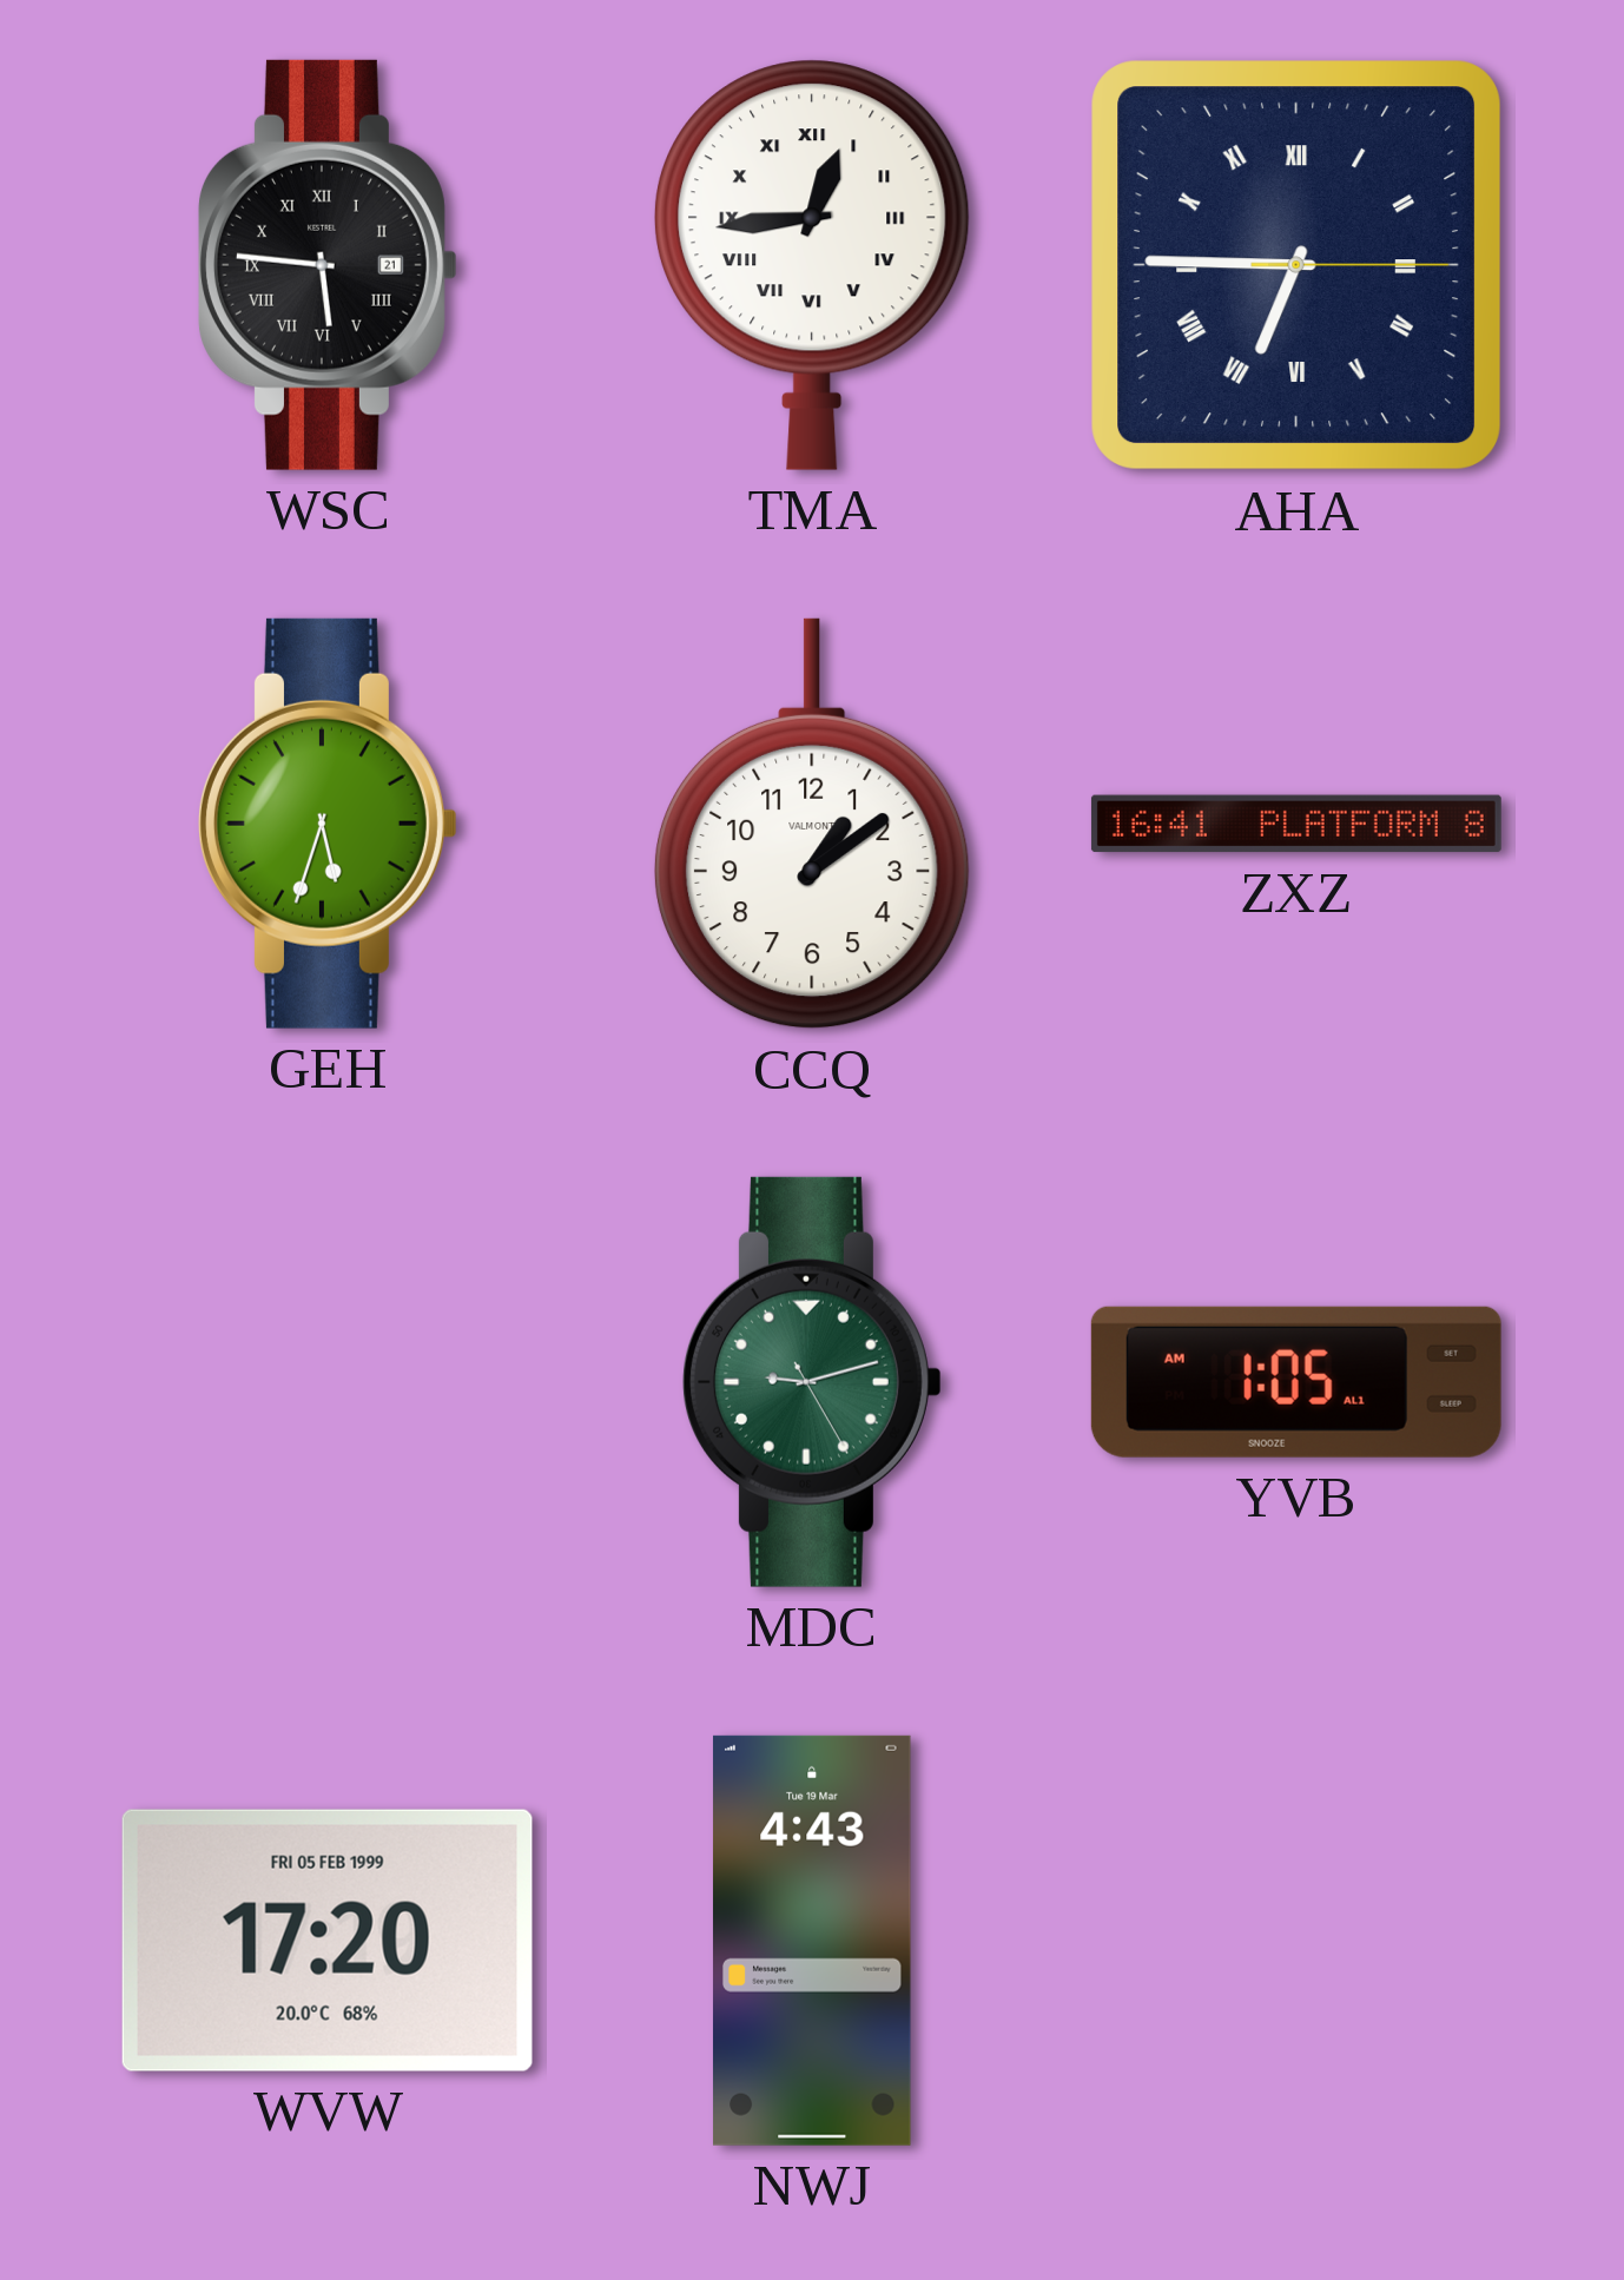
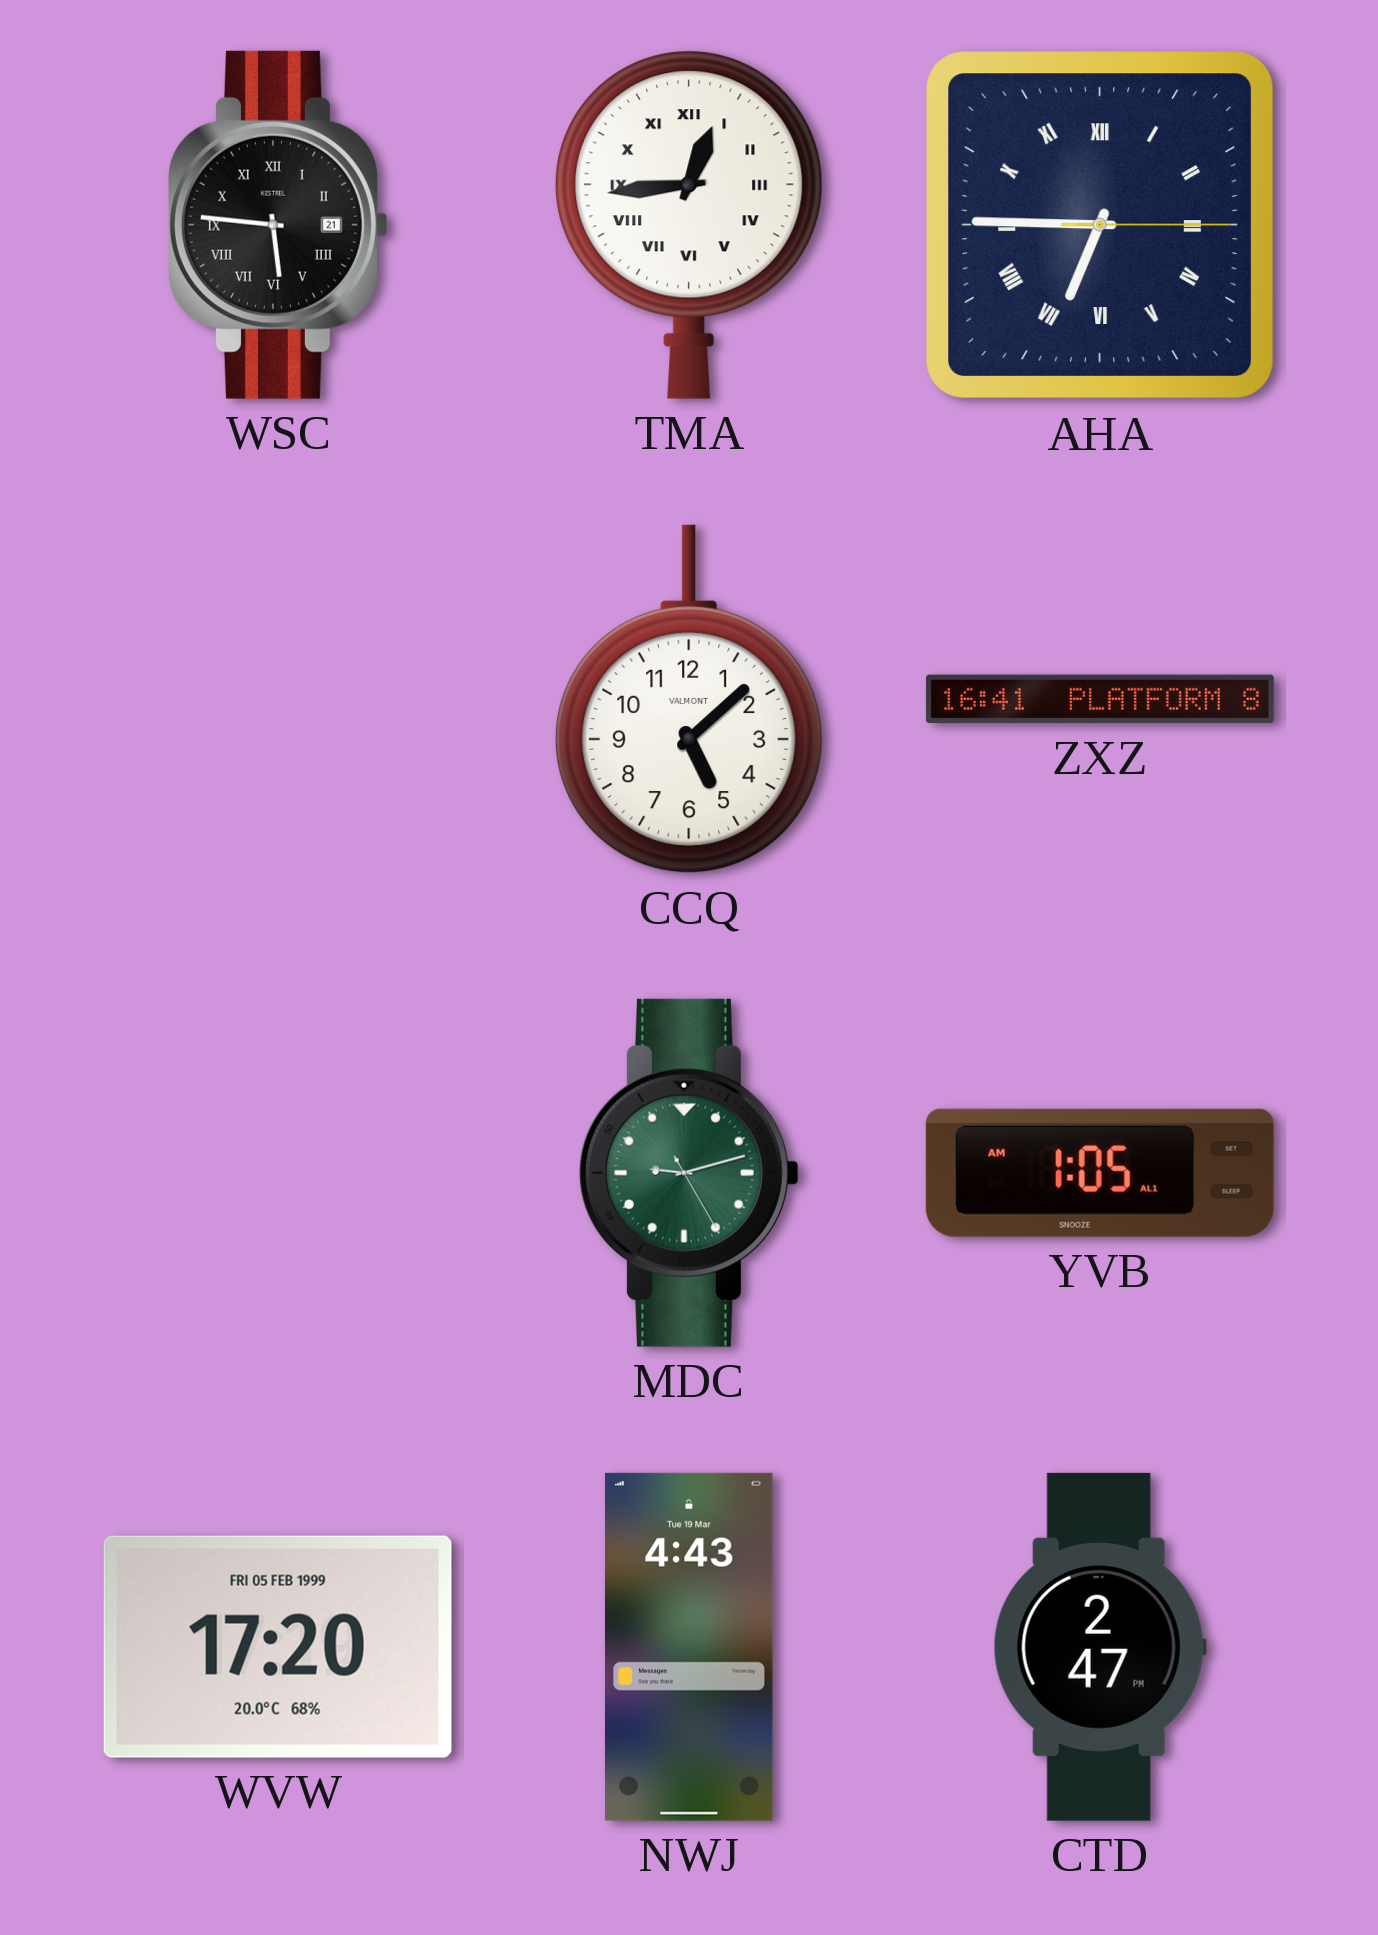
GEH: 5:33 -> none (328, 824)
CCQ: 1:09 -> 5:08 (689, 699)
CTD: none -> 2:47 (1100, 1647)
